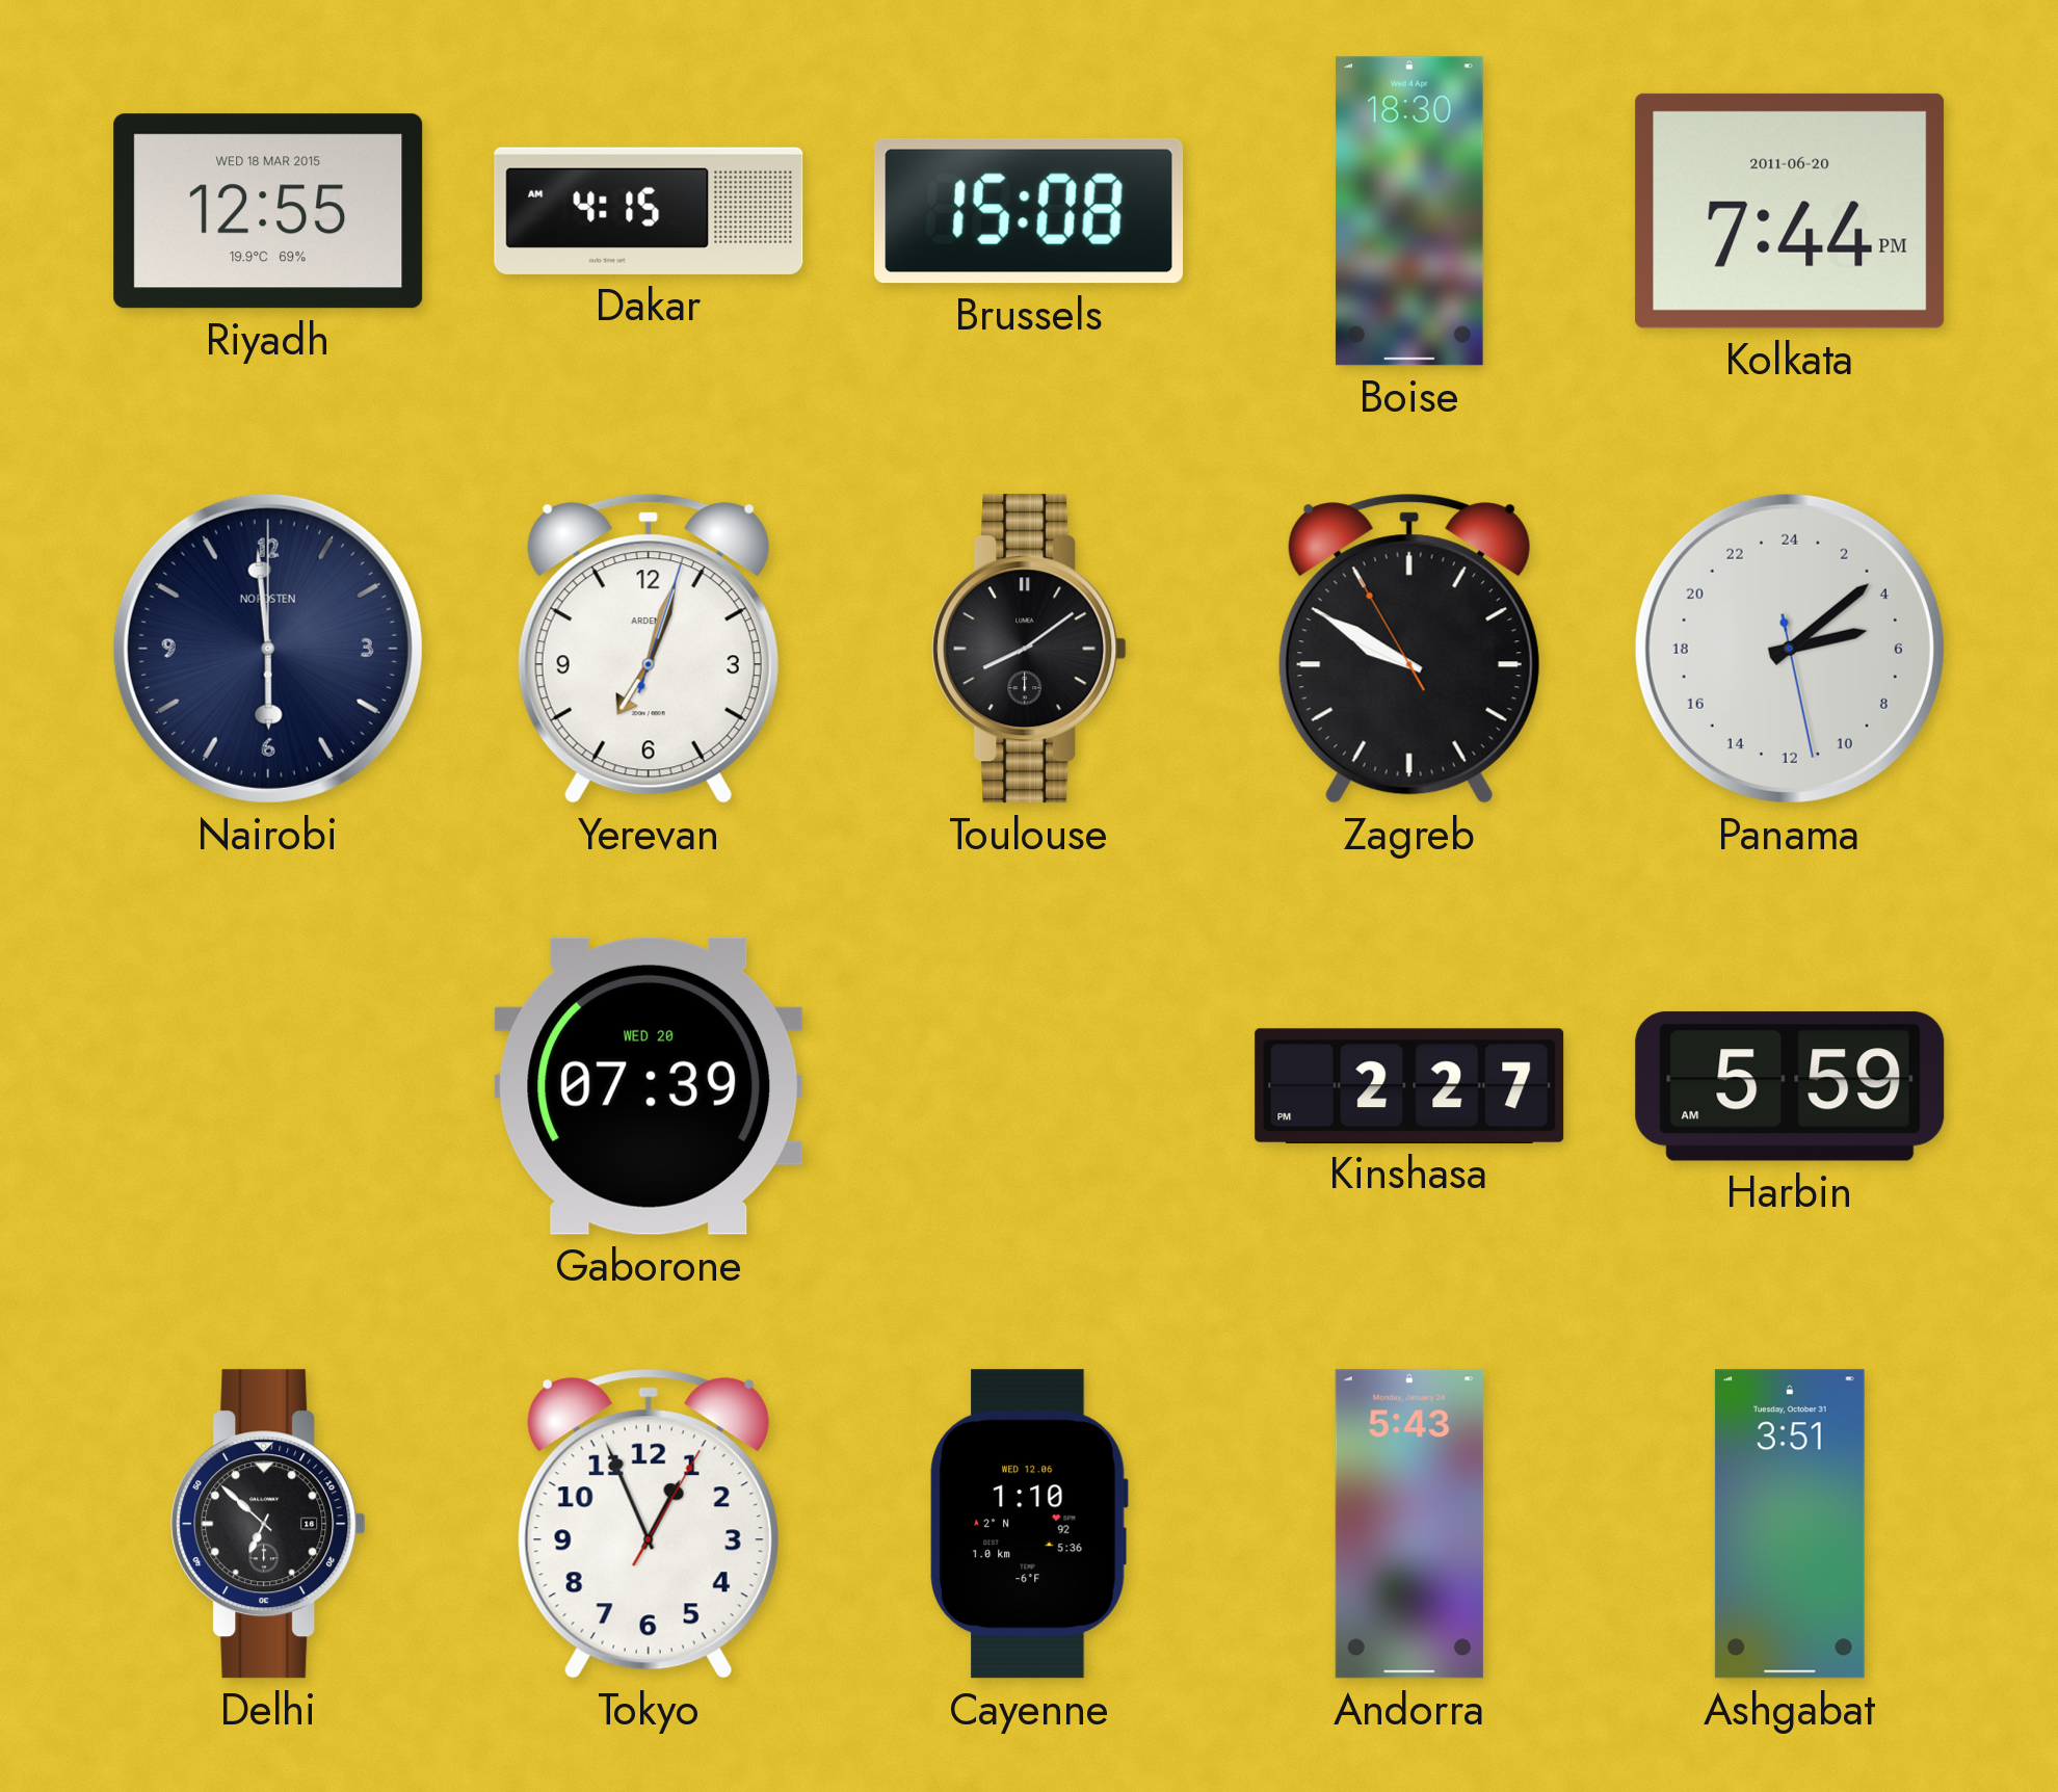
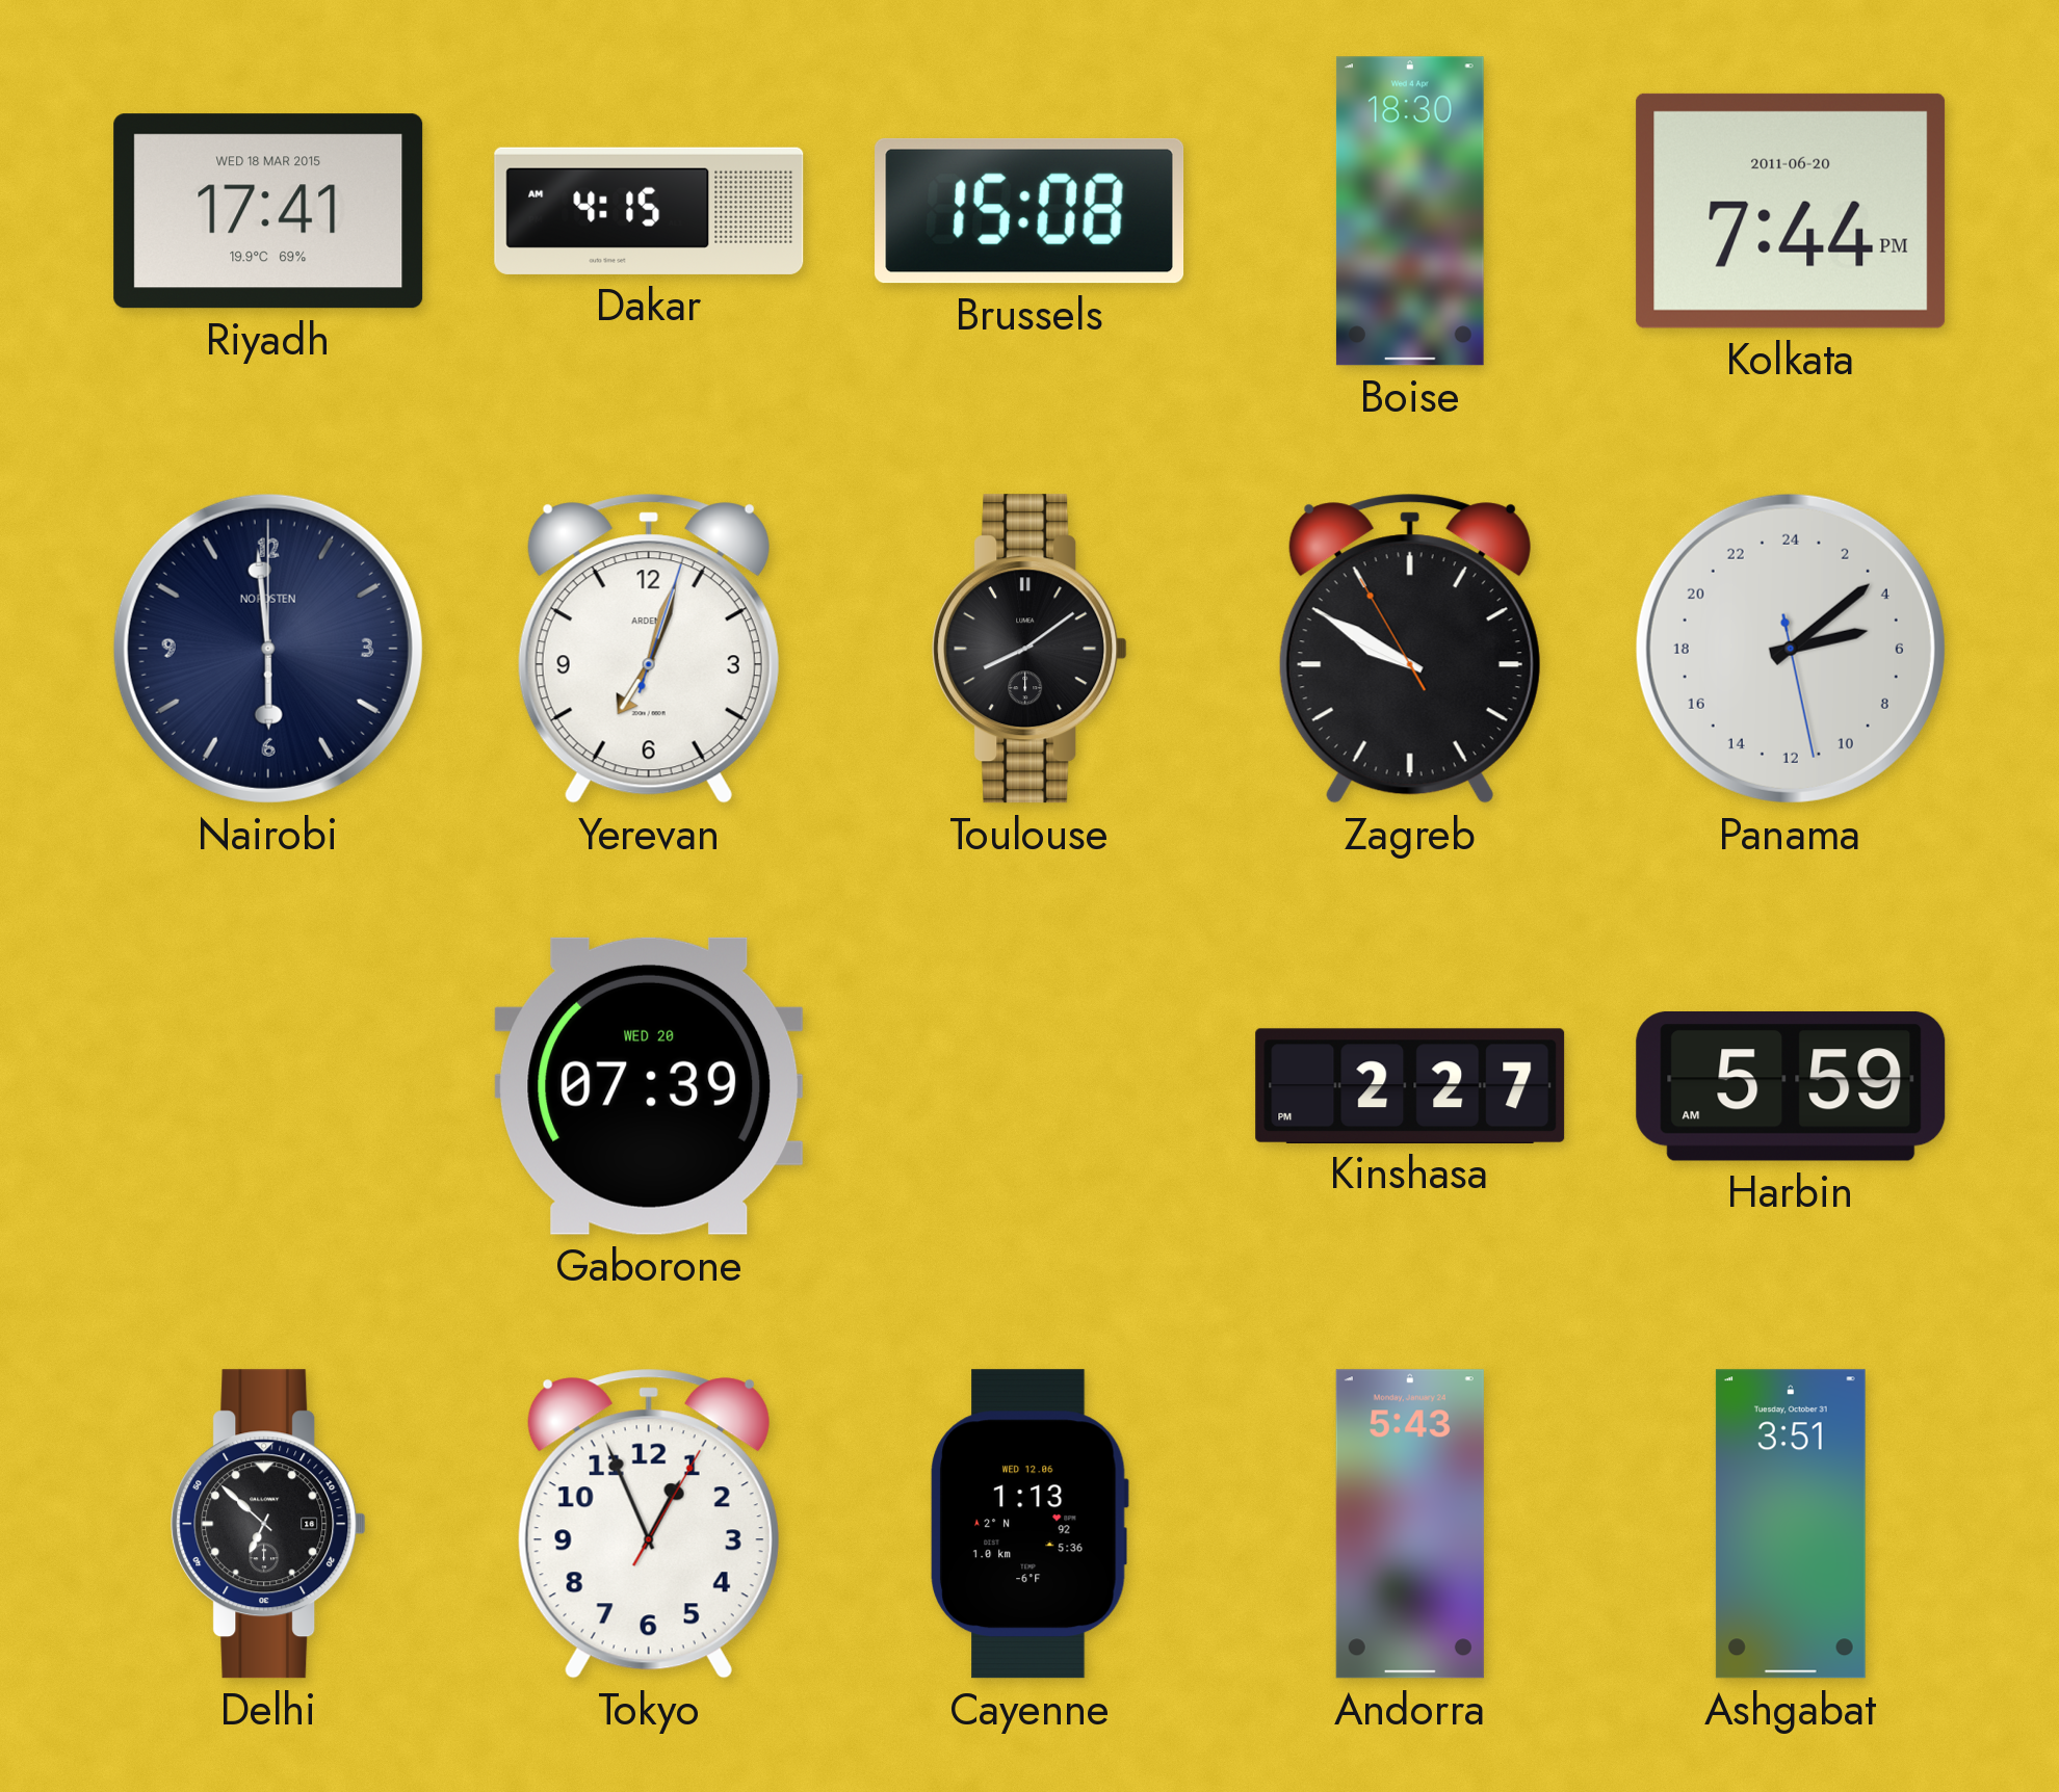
Riyadh: 12:55 -> 17:41 (268, 211)
Cayenne: 1:10 -> 1:13 (1029, 1524)
